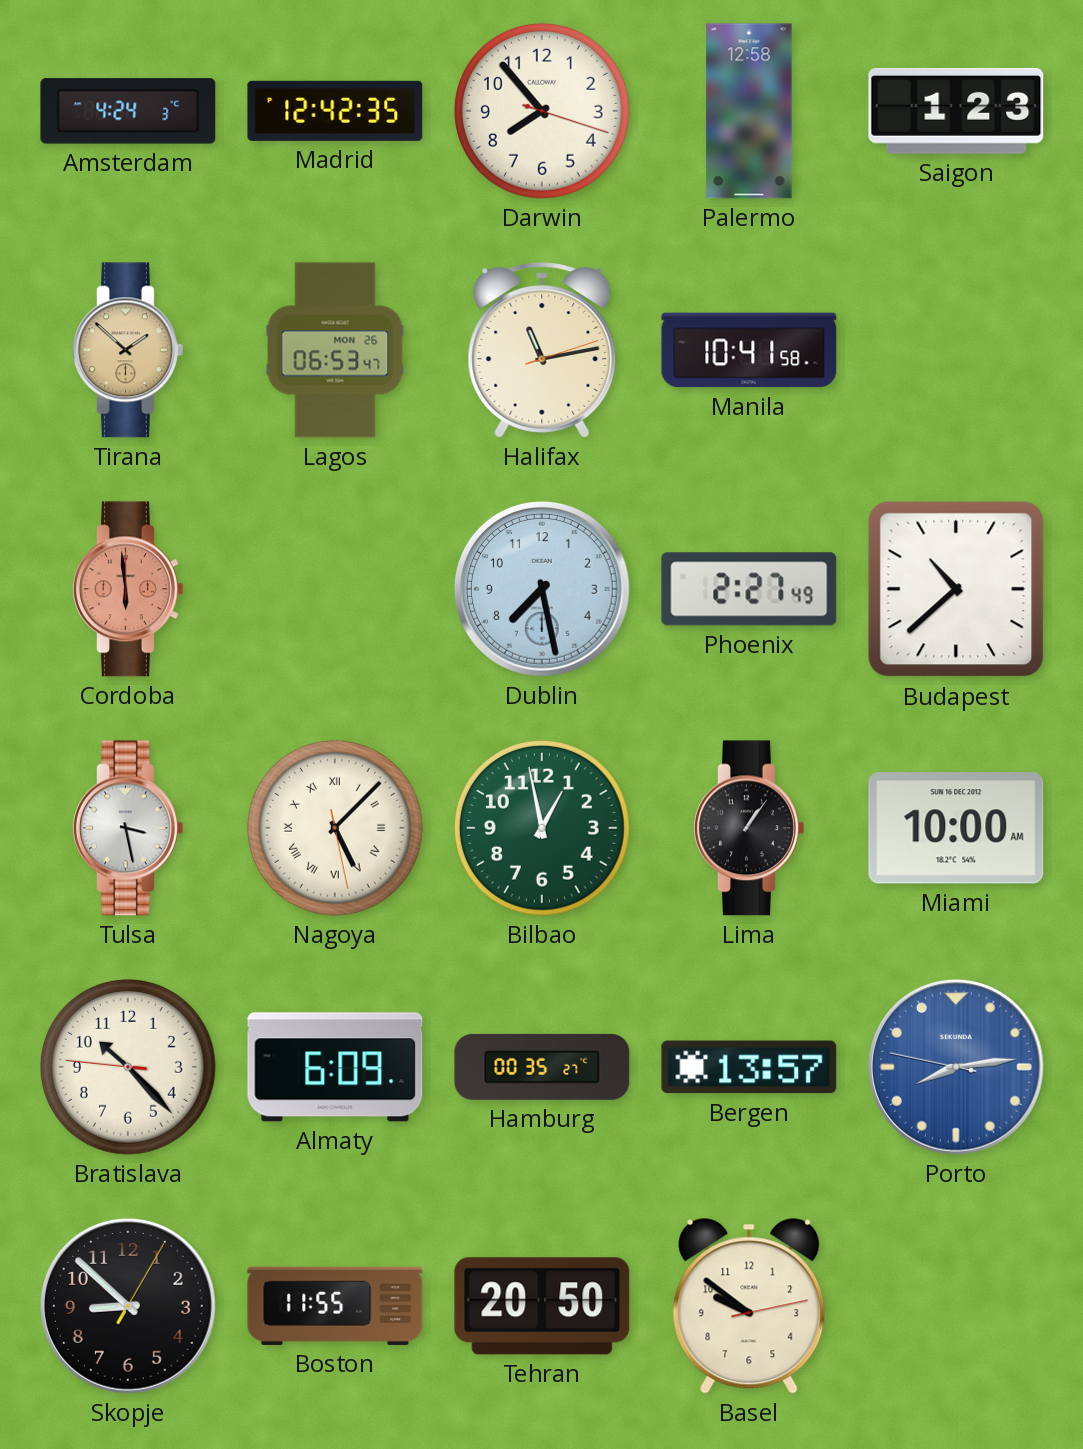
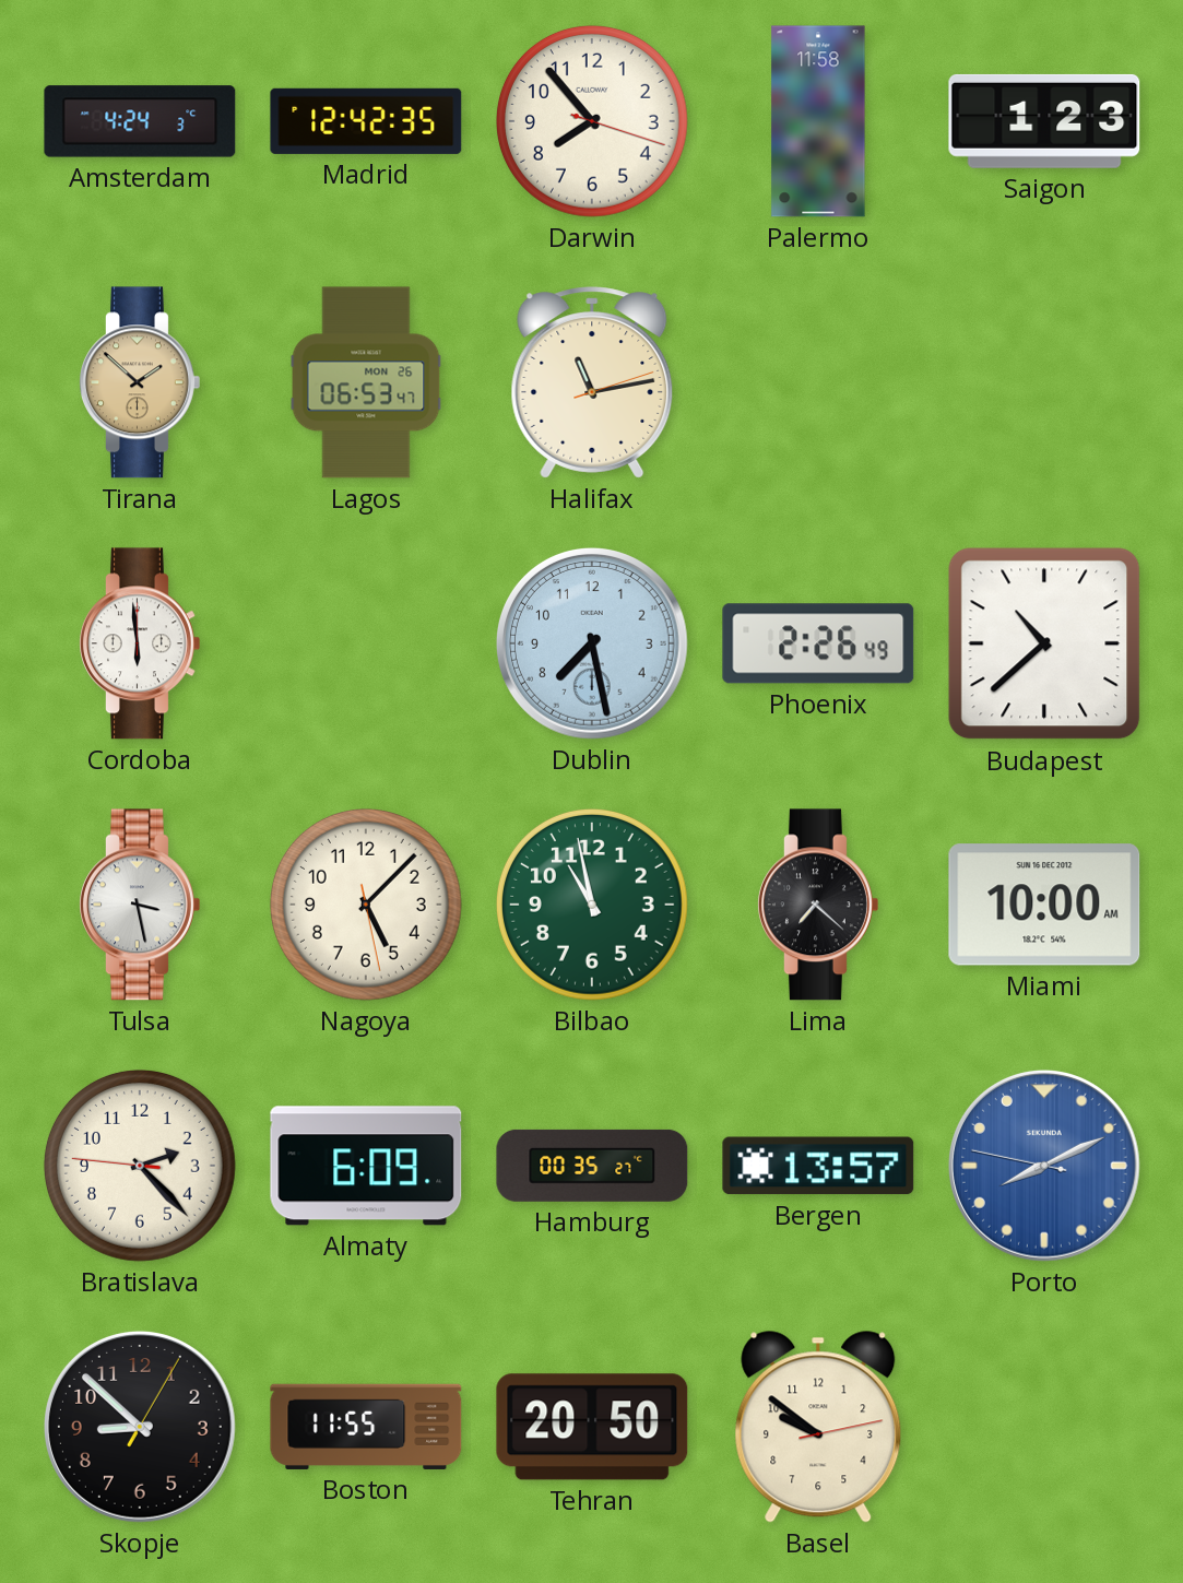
Palermo: 12:58 -> 11:58 (818, 121)
Manila: 10:41 -> none (749, 350)
Cordoba dial: salmon -> white (140, 643)
Phoenix: 2:27 -> 2:26 (818, 643)
Nagoya numerals: Roman -> Arabic (366, 905)
Bilbao: 12:58 -> 10:58 (592, 905)
Lima: 1:06 -> 7:22 (818, 905)
Bratislava: 10:22 -> 2:22 (140, 1166)
Porto: 8:13 -> 8:10 (1044, 1166)
